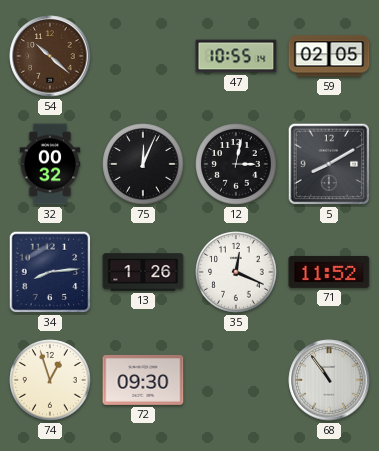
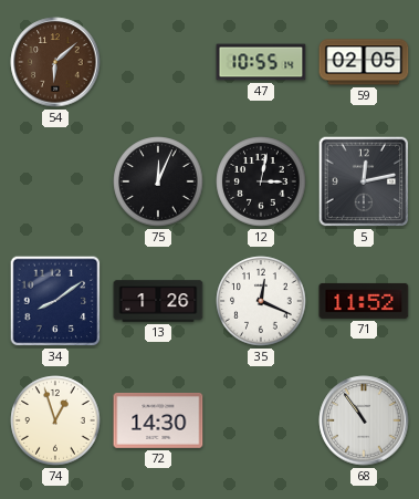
54: 10:22 -> 6:08 (55, 62)
32: 00:32 -> none (50, 164)
5: 8:10 -> 12:13 (364, 181)
34: 8:14 -> 8:09 (55, 301)
72: 09:30 -> 14:30 (158, 420)
